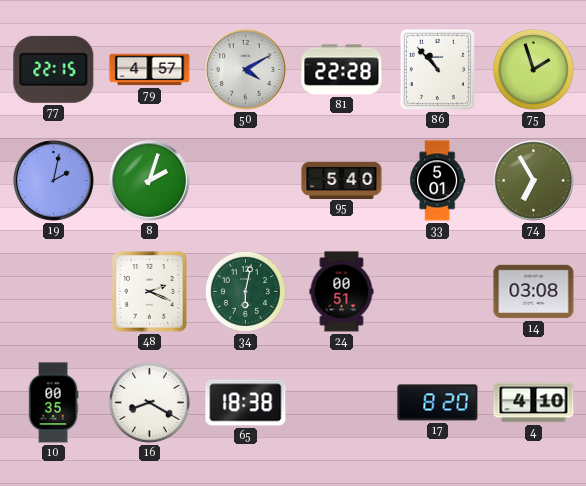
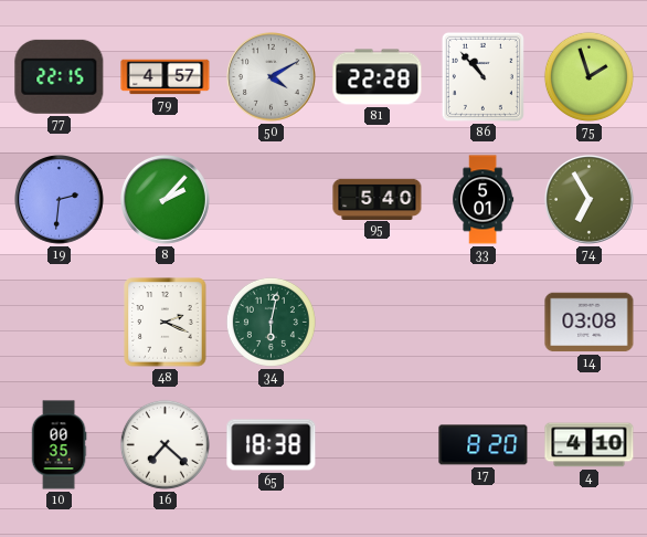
19: 2:02 -> 2:31 (60, 200)
8: 2:03 -> 2:07 (166, 200)
24: 00:51 -> none (342, 292)
16: 8:20 -> 7:22 (165, 444)
